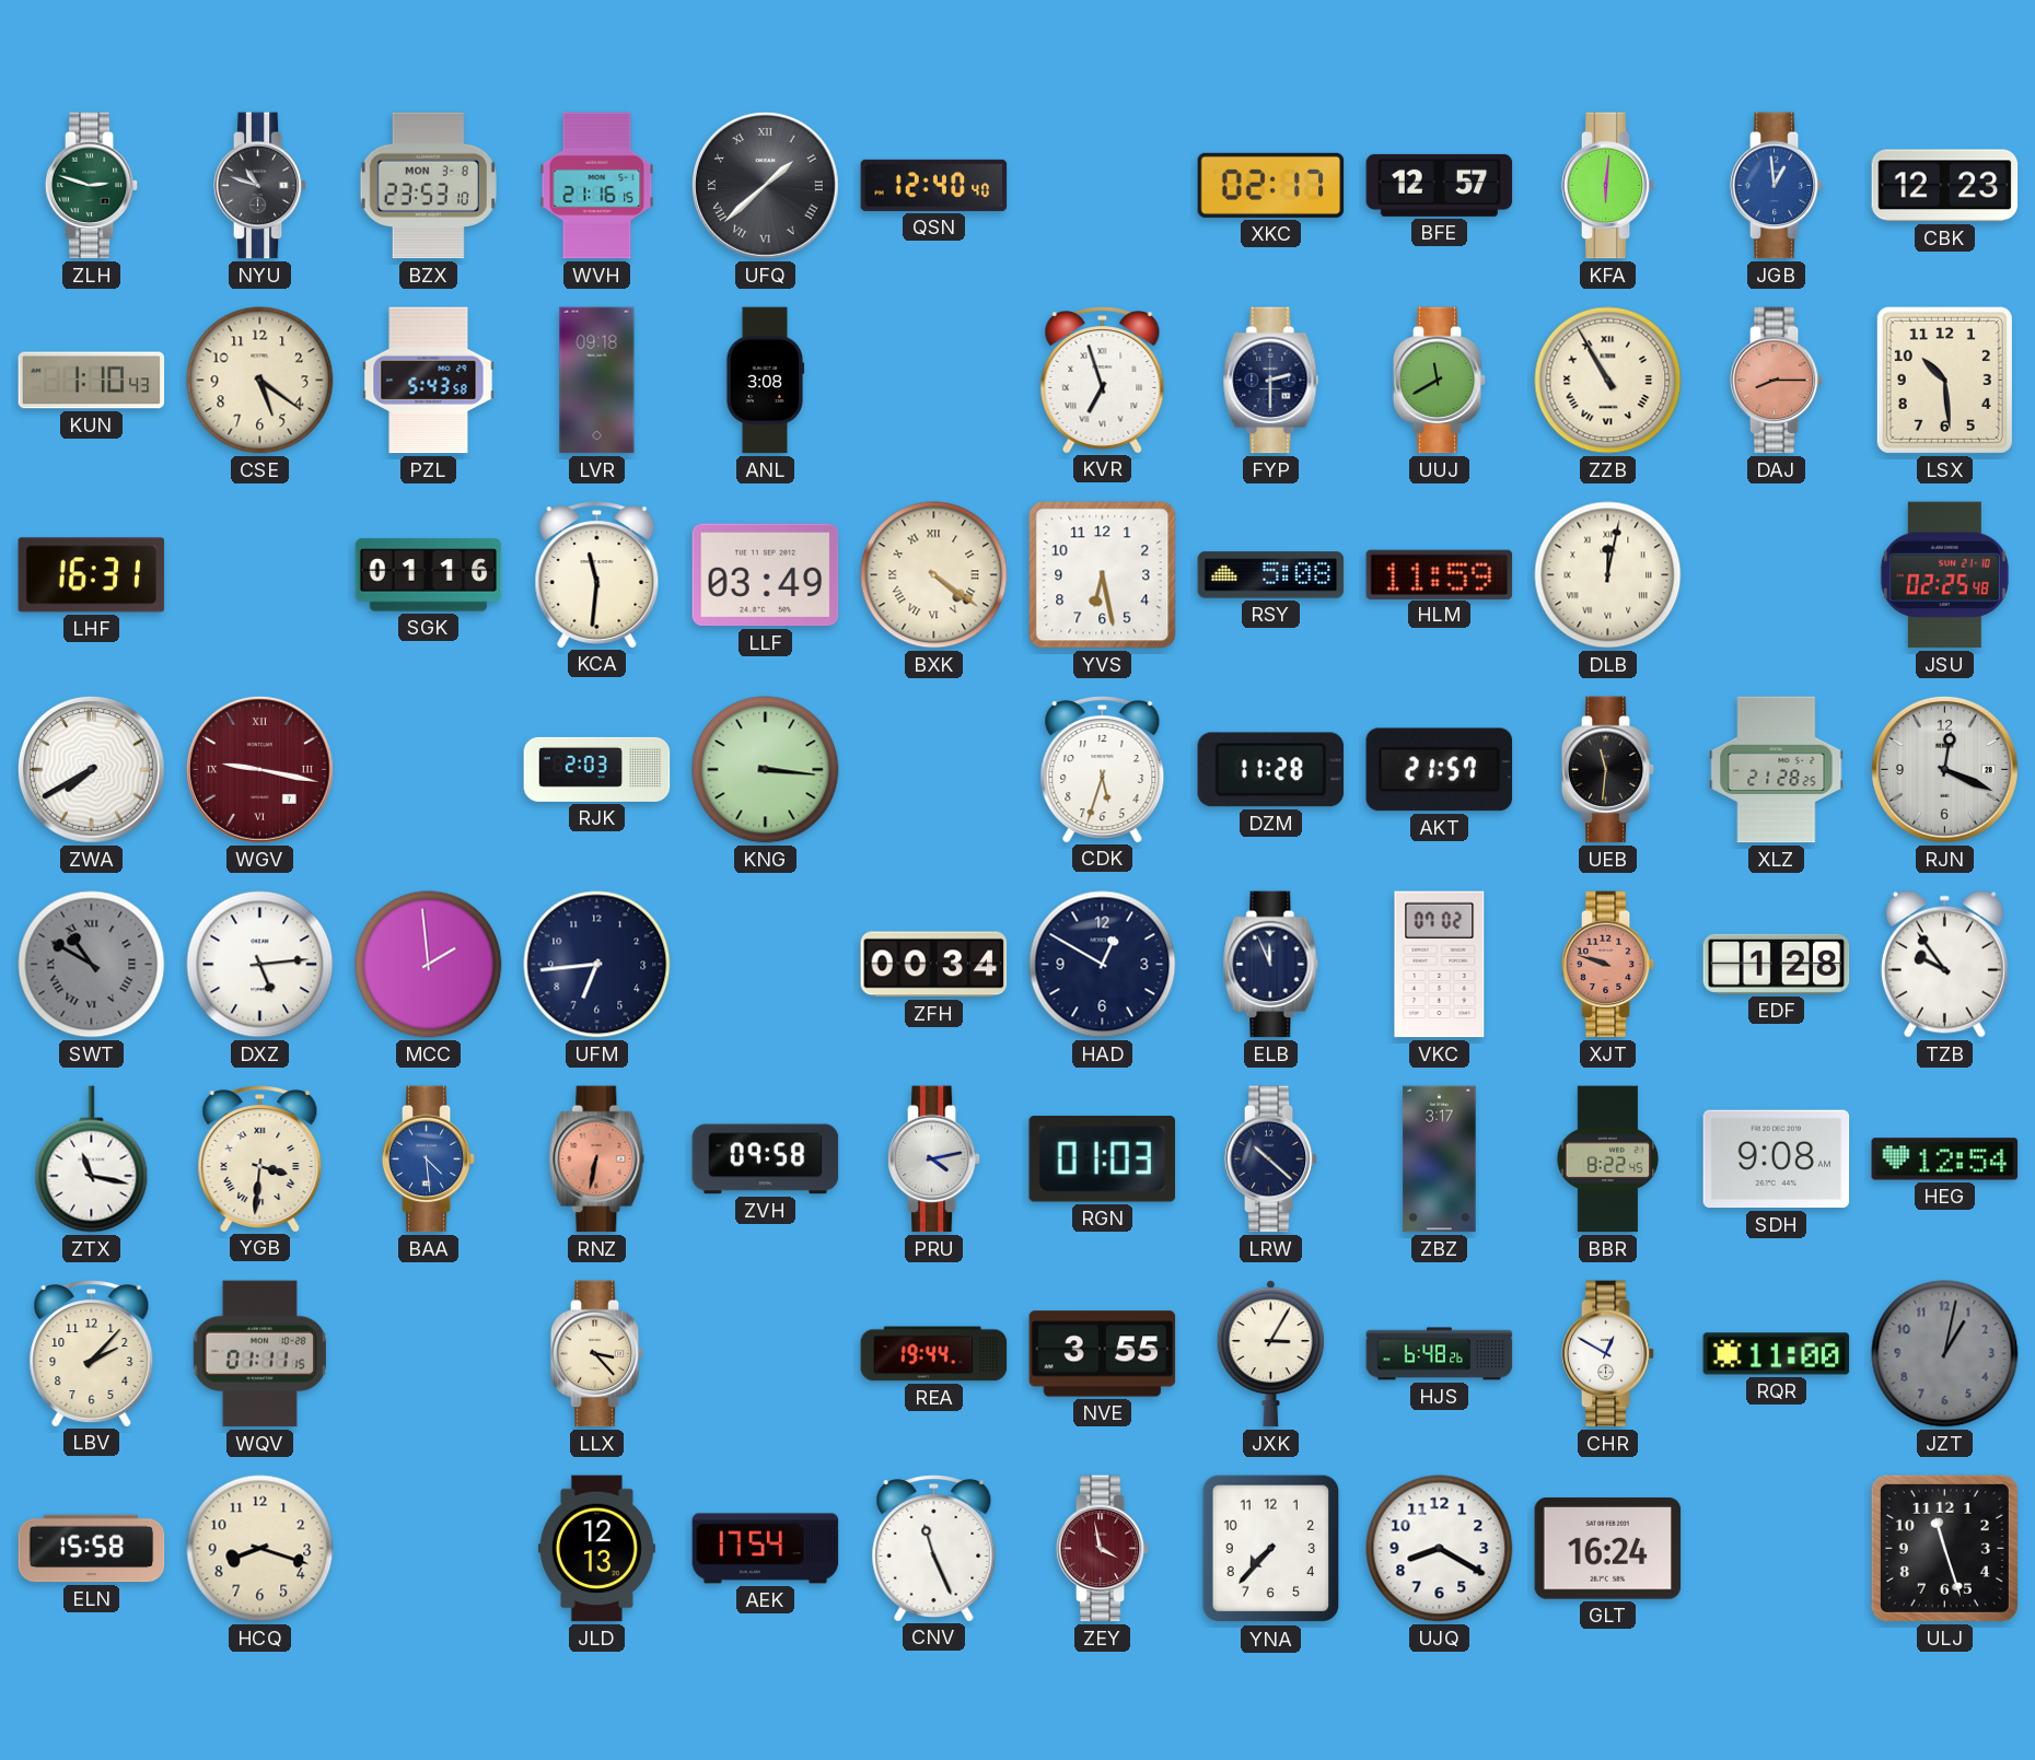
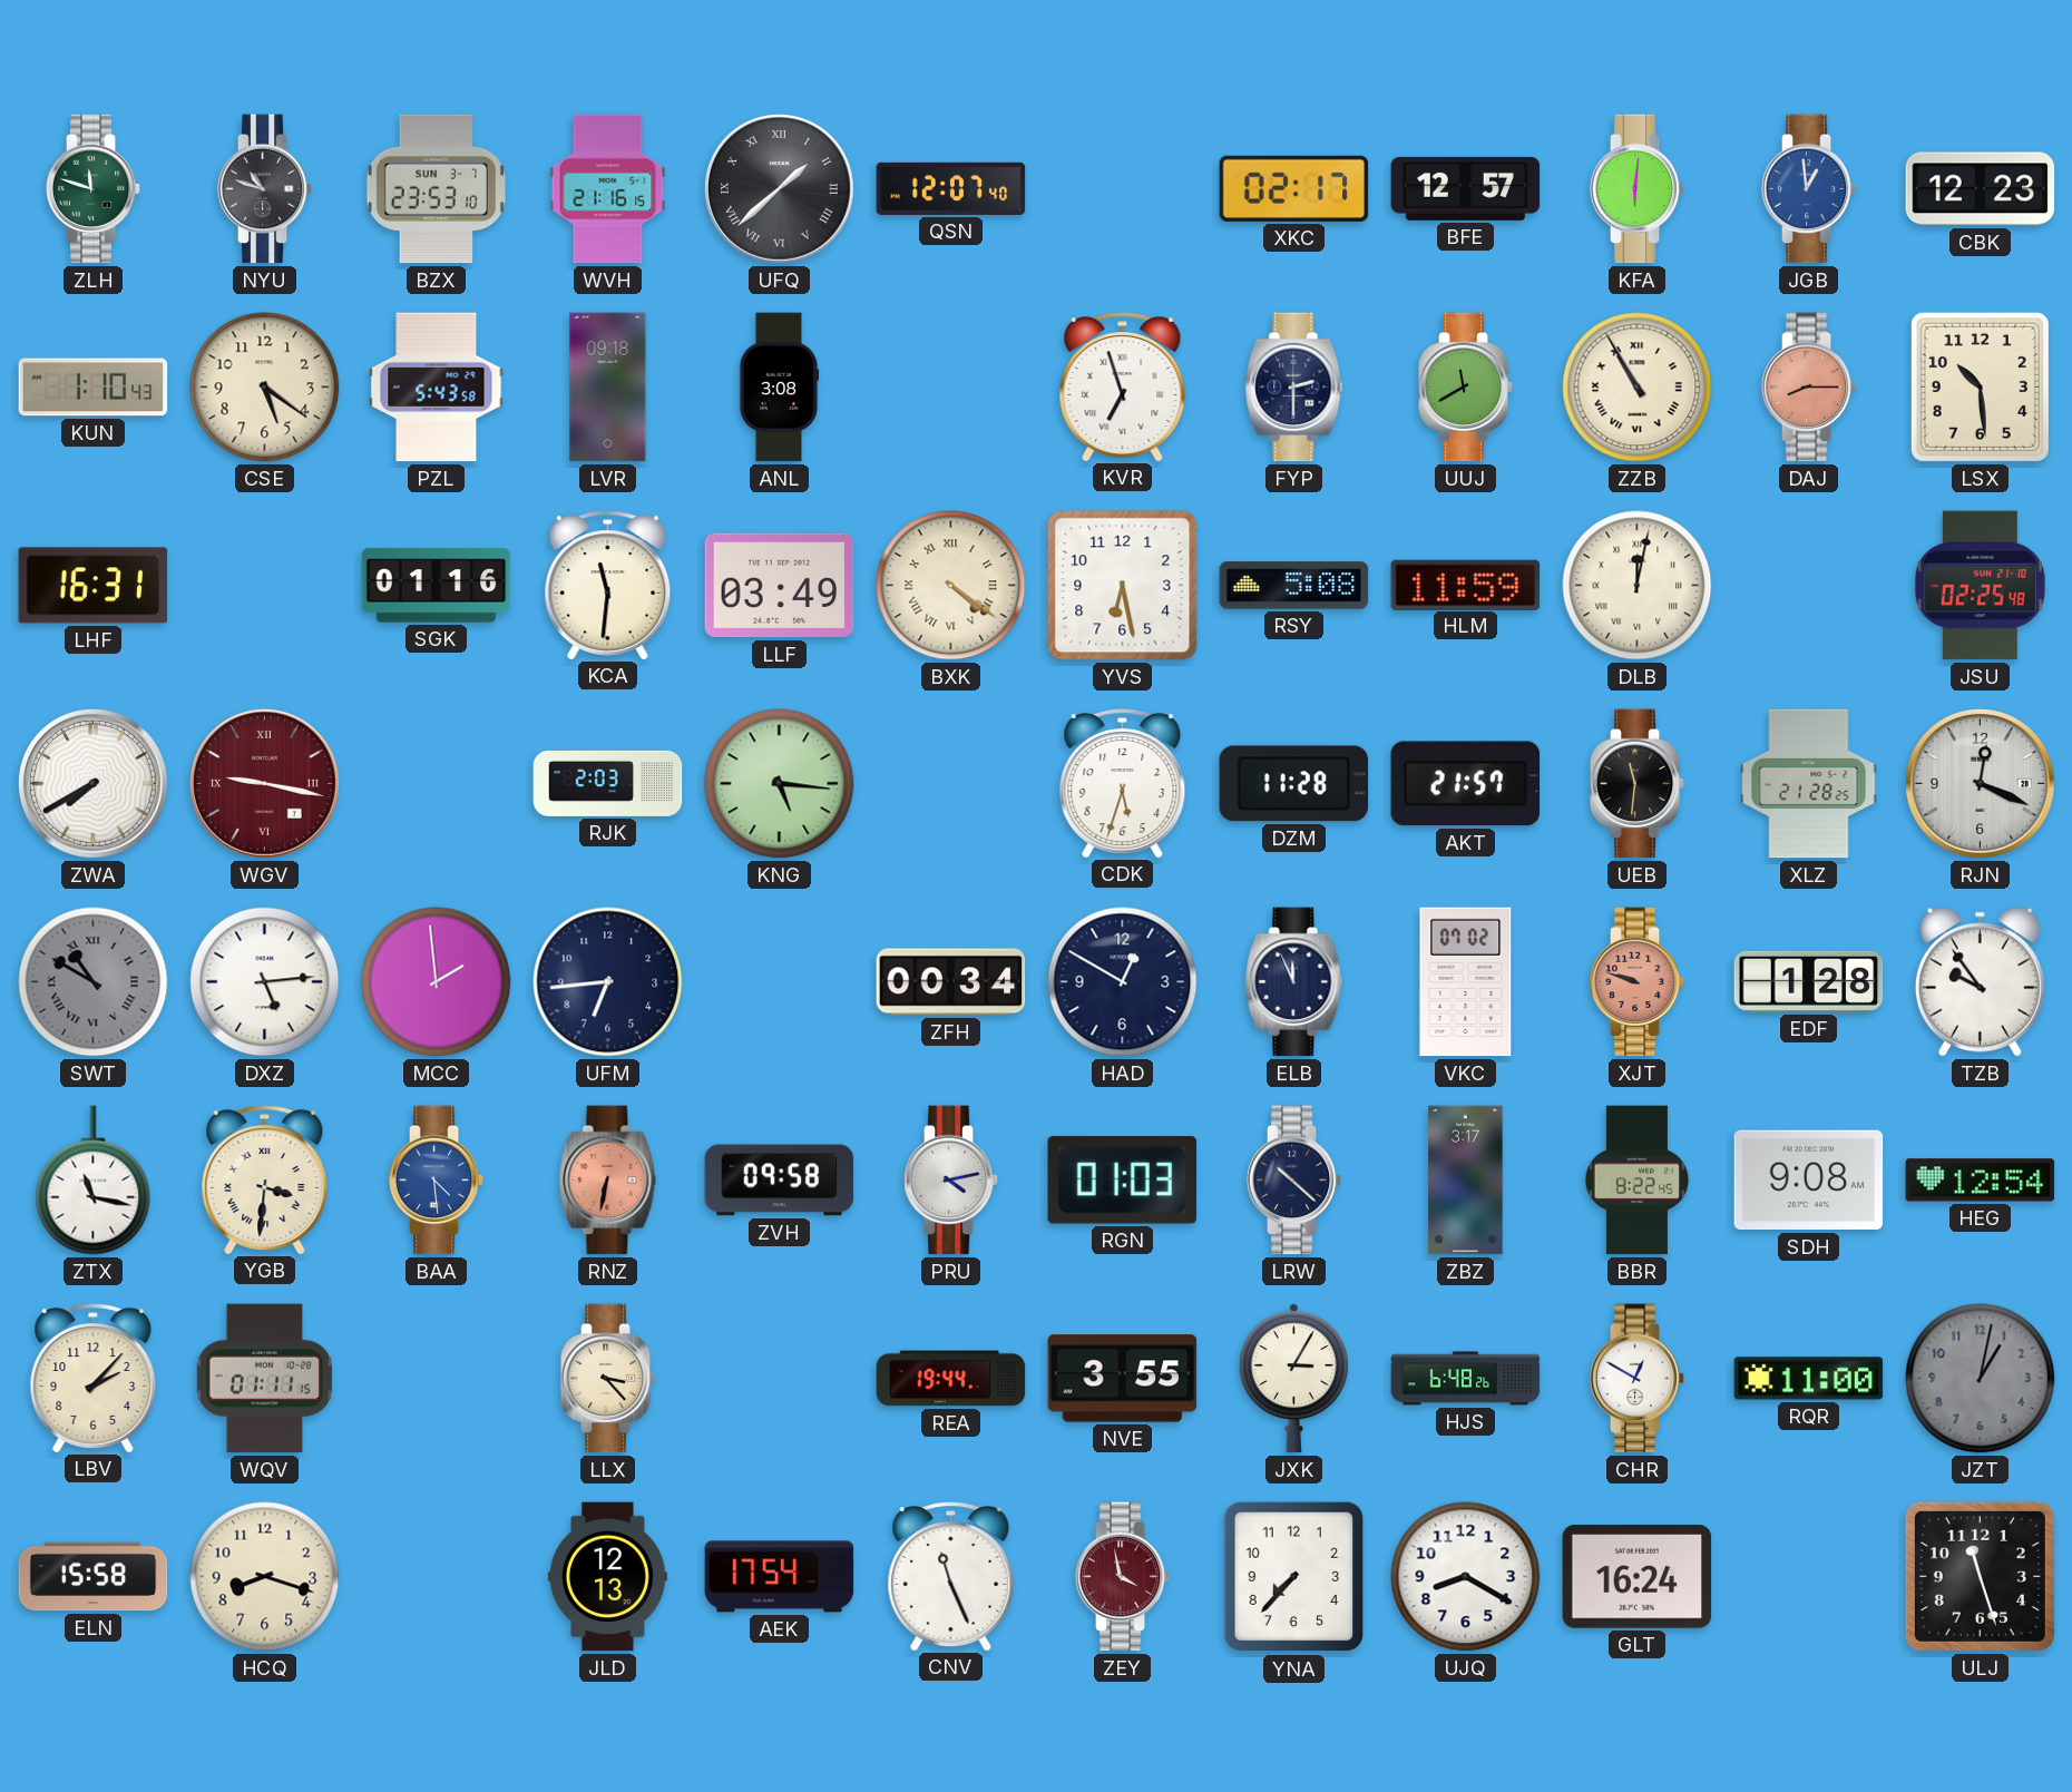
ZLH: 2:48 -> 11:48 (94, 189)
BZX date: MON 3-8 -> SUN 3-7 (436, 189)
QSN: 12:40 -> 12:07 (951, 188)
KNG: 3:16 -> 5:16 (780, 784)
